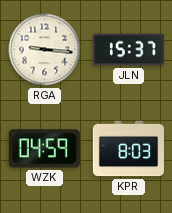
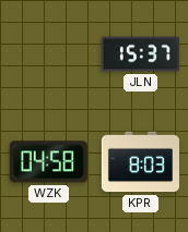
RGA: 9:16 -> none (45, 50)
WZK: 04:59 -> 04:58 (48, 162)
